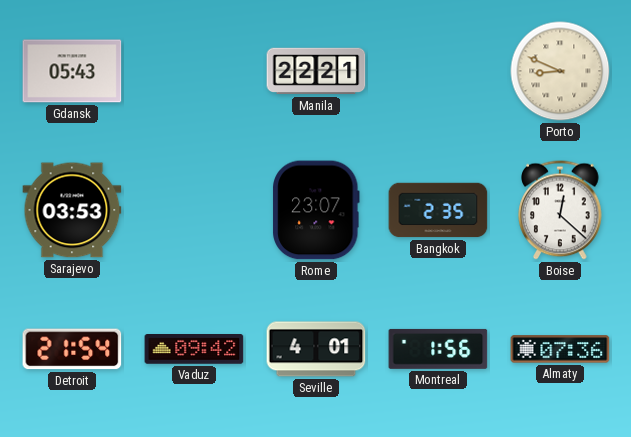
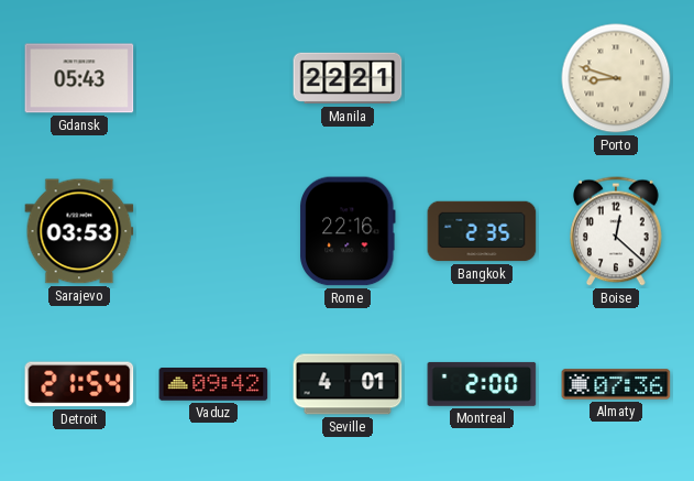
Porto: 8:49 -> 8:48 (616, 78)
Rome: 23:07 -> 22:16 (349, 231)
Montreal: 1:56 -> 2:00 (482, 384)
